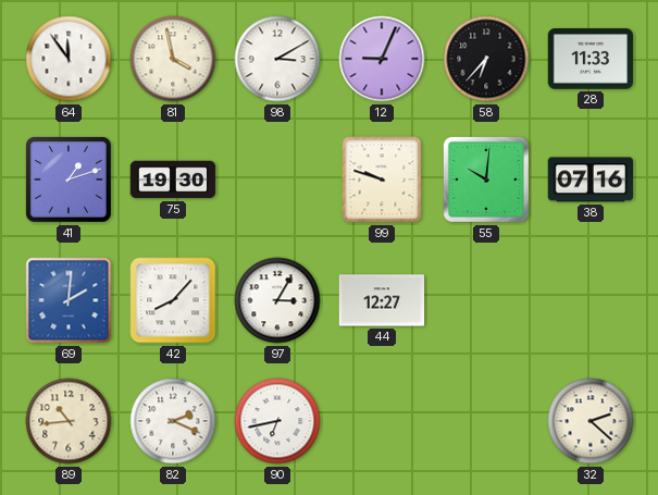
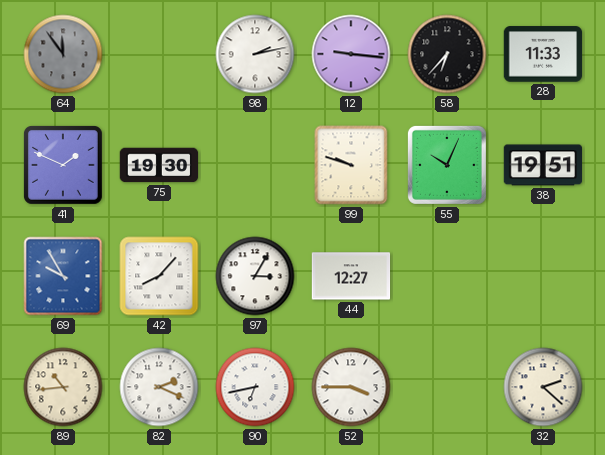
64 dial: white -> grey (63, 54)
81: 3:58 -> none (173, 59)
98: 3:10 -> 2:13 (255, 54)
12: 9:04 -> 9:16 (351, 54)
41: 1:12 -> 1:49 (64, 166)
55: 10:01 -> 10:04 (447, 165)
38: 07:16 -> 19:51 (543, 165)
69: 2:01 -> 9:55 (63, 276)
52: none -> 3:45 (351, 387)
